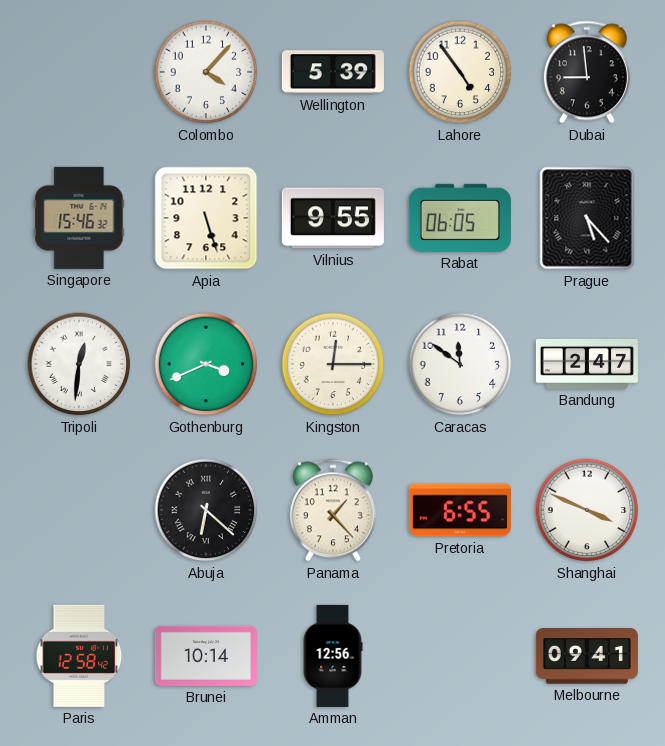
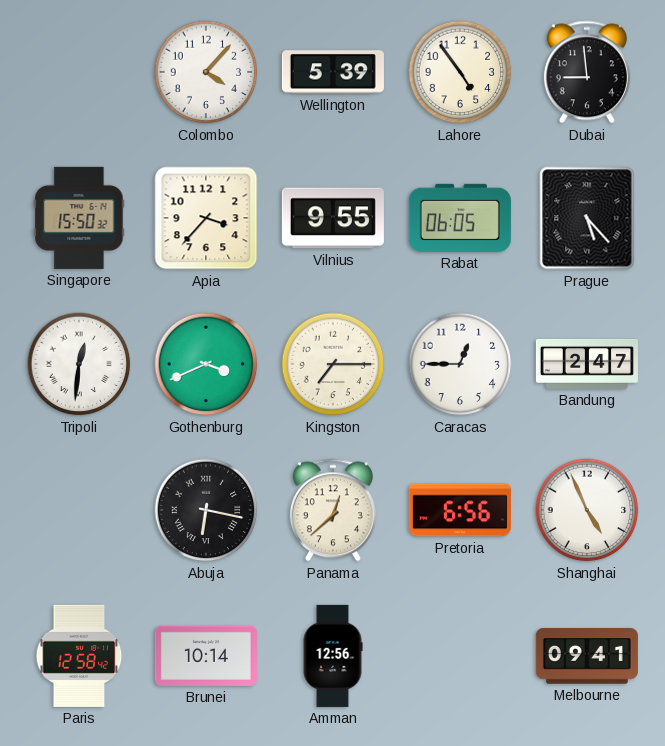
Singapore: 15:46 -> 15:50 (79, 218)
Apia: 5:27 -> 3:37 (206, 218)
Kingston: 12:15 -> 7:15 (333, 364)
Caracas: 11:51 -> 12:45 (460, 364)
Abuja: 6:22 -> 6:17 (206, 510)
Panama: 1:23 -> 12:38 (333, 510)
Pretoria: 6:55 -> 6:56 (460, 510)
Shanghai: 3:49 -> 4:56 (587, 510)
